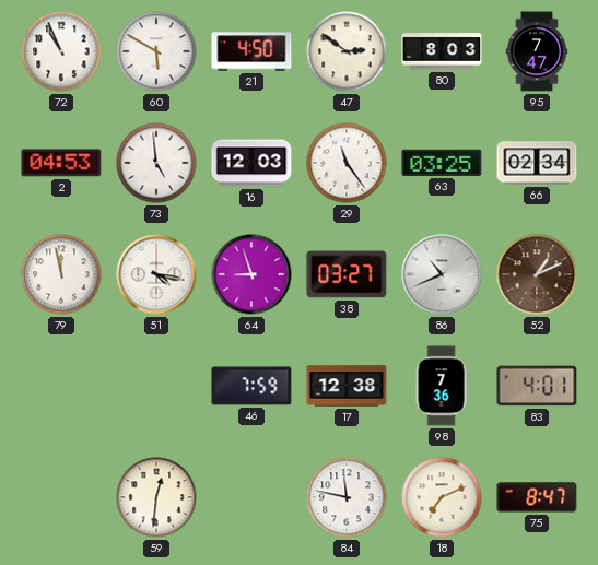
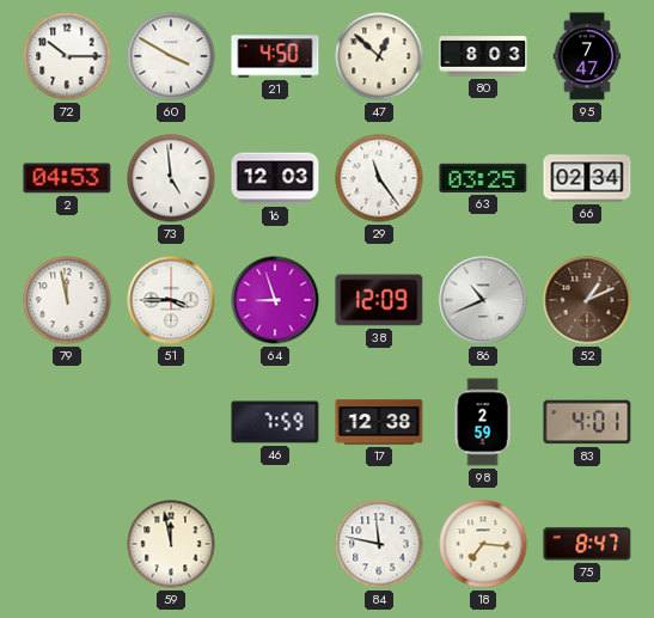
72: 10:56 -> 10:15 (67, 56)
60: 5:50 -> 3:50 (171, 56)
47: 2:51 -> 12:52 (379, 56)
51: 4:17 -> 3:45 (171, 300)
38: 03:27 -> 12:09 (379, 300)
98: 7:36 -> 2:59 (483, 422)
59: 12:31 -> 11:58 (171, 544)
18: 7:11 -> 7:16 (483, 544)
